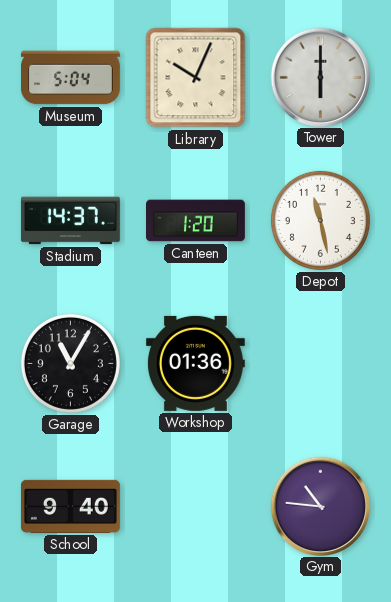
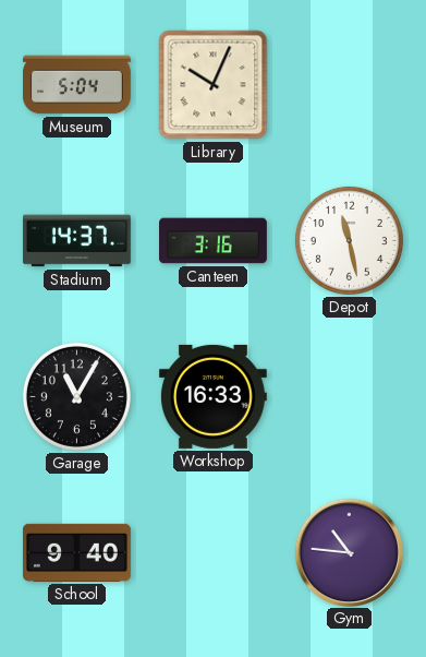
Tower: 6:00 -> none (320, 77)
Canteen: 1:20 -> 3:16 (214, 241)
Workshop: 01:36 -> 16:33 (212, 396)
